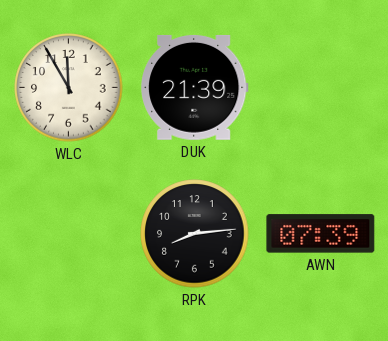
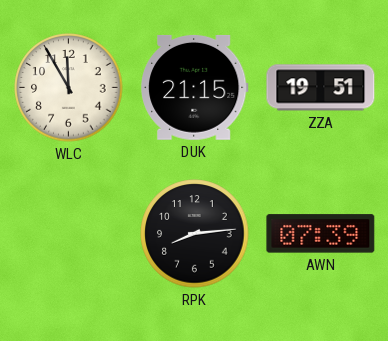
DUK: 21:39 -> 21:15 (194, 87)
ZZA: none -> 19:51 (321, 88)
